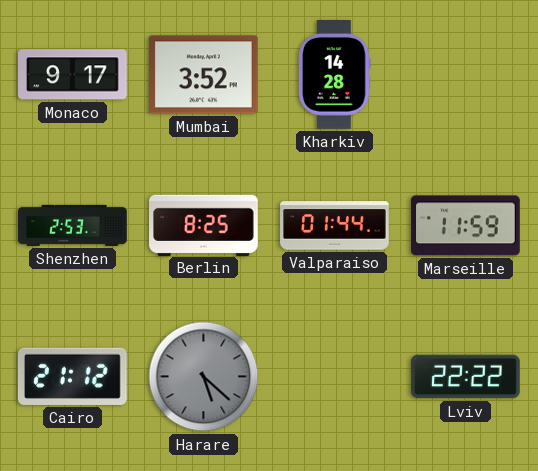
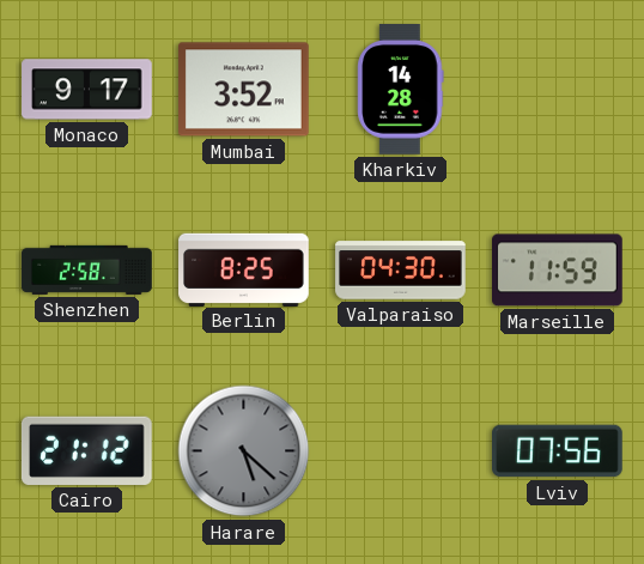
Shenzhen: 2:53 -> 2:58 (87, 269)
Valparaiso: 01:44 -> 04:30 (401, 271)
Lviv: 22:22 -> 07:56 (558, 451)
